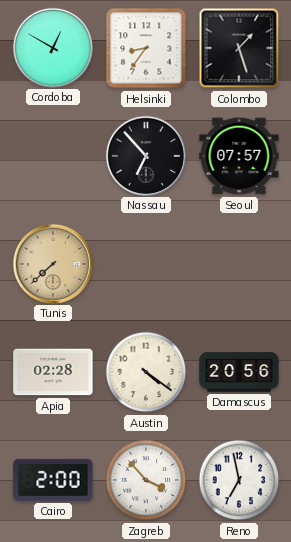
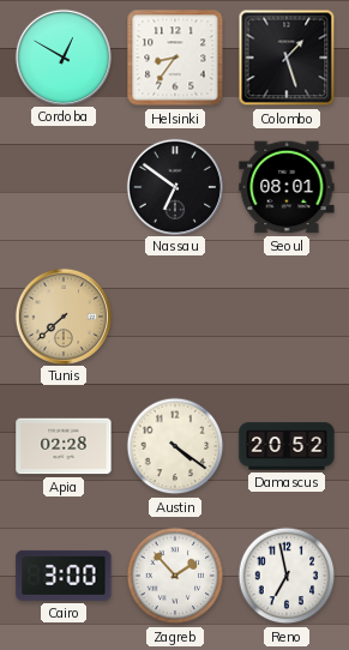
Nassau: 6:53 -> 6:51 (174, 186)
Seoul: 07:57 -> 08:01 (287, 187)
Damascus: 20:56 -> 20:52 (287, 446)
Cairo: 2:00 -> 3:00 (64, 576)
Zagreb: 3:53 -> 1:53 (175, 576)
